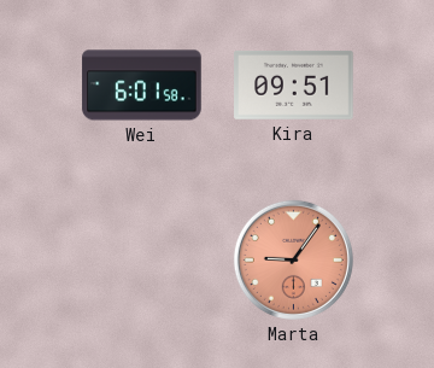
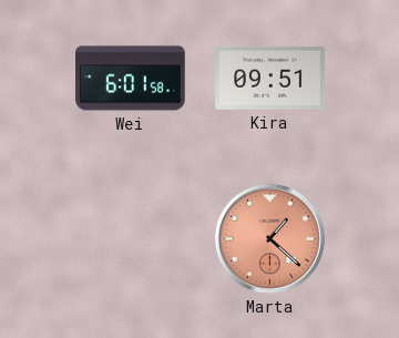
Marta: 9:06 -> 1:22 (269, 238)
